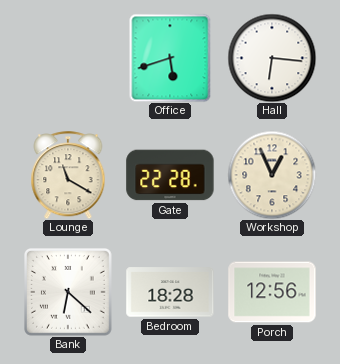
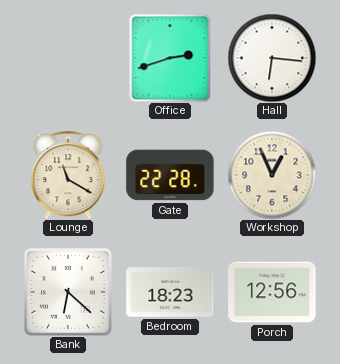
Office: 5:42 -> 2:42 (170, 58)
Bedroom: 18:28 -> 18:23 (170, 292)
